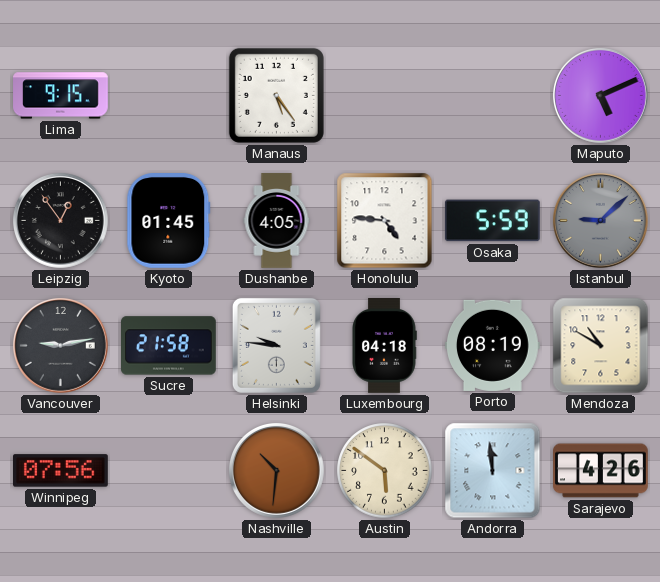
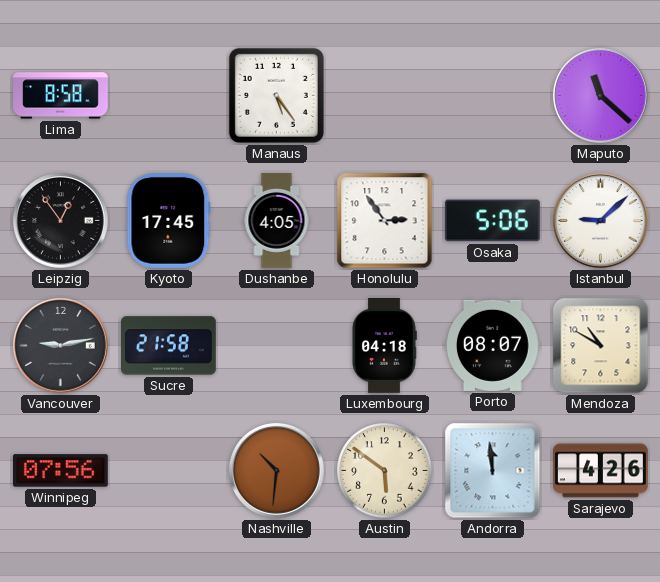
Lima: 9:15 -> 8:58 (61, 96)
Maputo: 5:11 -> 11:22 (601, 96)
Kyoto: 01:45 -> 17:45 (169, 221)
Honolulu: 4:46 -> 2:54 (385, 221)
Osaka: 5:59 -> 5:06 (492, 221)
Istanbul dial: grey -> white (601, 221)
Helsinki: 9:46 -> none (276, 345)
Porto: 08:19 -> 08:07 (493, 345)
